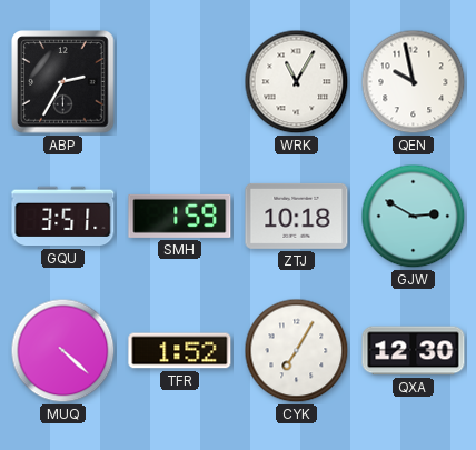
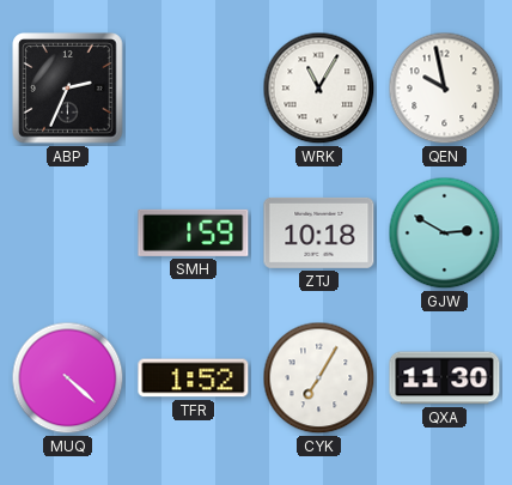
ABP: 2:35 -> 2:34 (68, 89)
GQU: 3:51 -> none (63, 217)
QXA: 12:30 -> 11:30 (445, 378)
